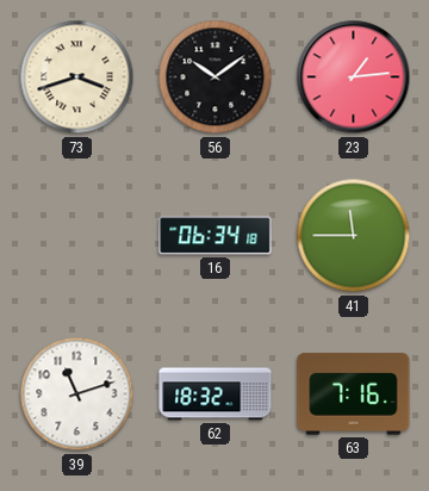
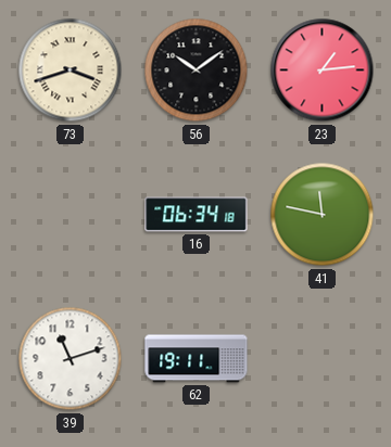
41: 11:45 -> 11:47 (323, 215)
62: 18:32 -> 19:11 (197, 359)
63: 7:16 -> none (354, 394)
